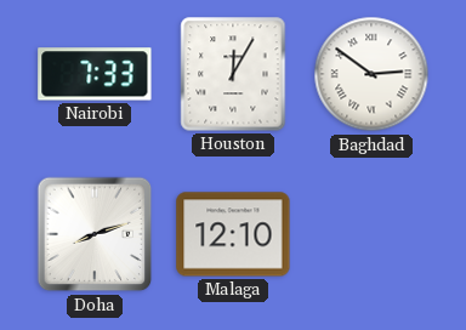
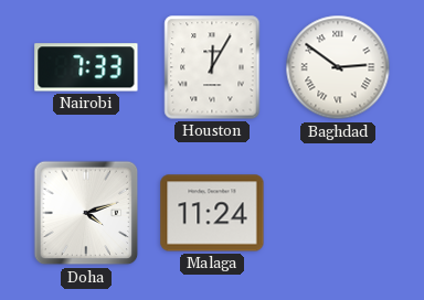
Doha: 8:12 -> 4:12 (86, 213)
Malaga: 12:10 -> 11:24 (212, 213)
